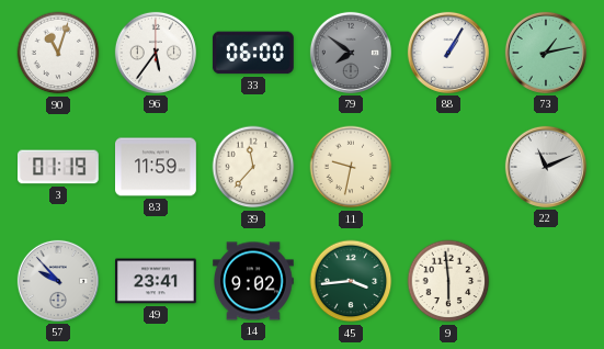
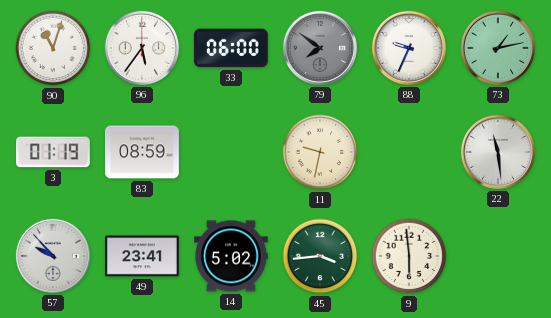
88: 1:05 -> 9:34 (409, 48)
83: 11:59 -> 08:59 (143, 152)
39: 11:37 -> none (253, 167)
22: 11:11 -> 11:29 (498, 152)
14: 9:02 -> 5:02 (232, 256)
